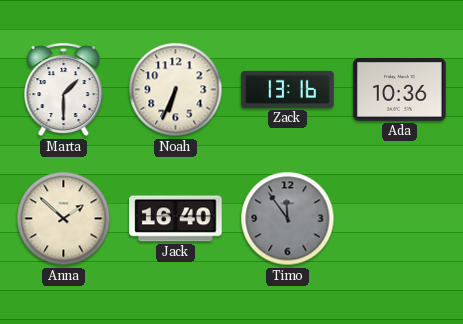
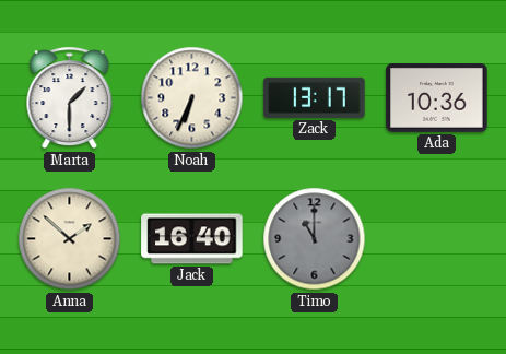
Zack: 13:16 -> 13:17 (315, 97)
Timo: 11:54 -> 11:00 (315, 239)
